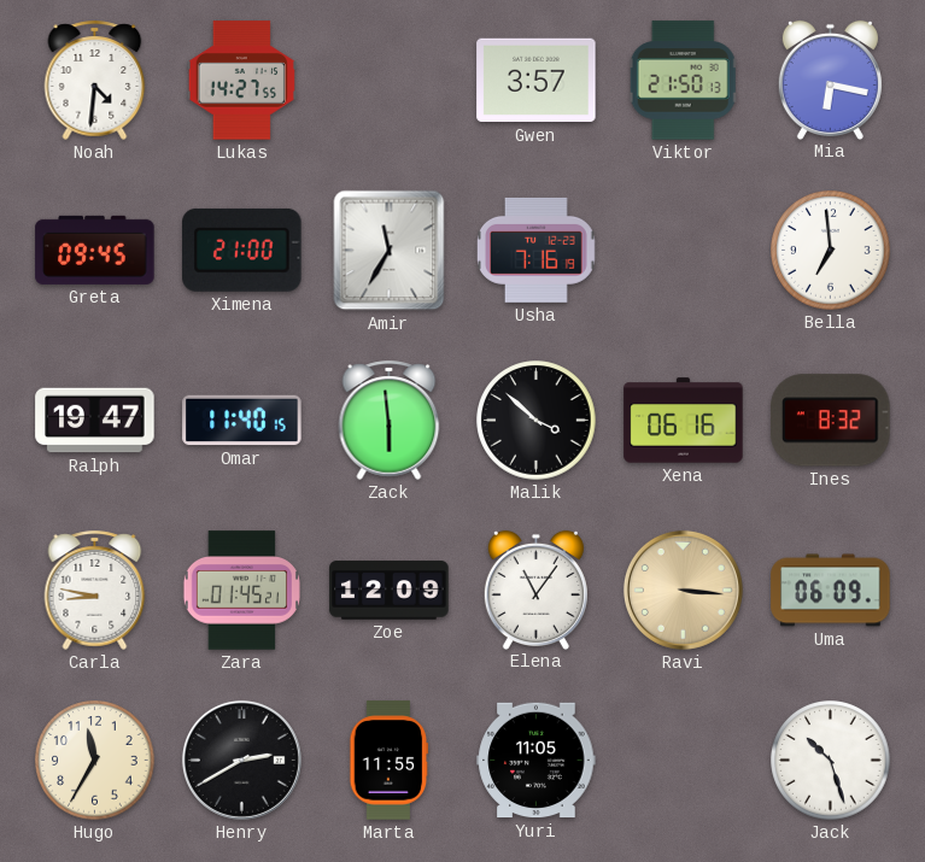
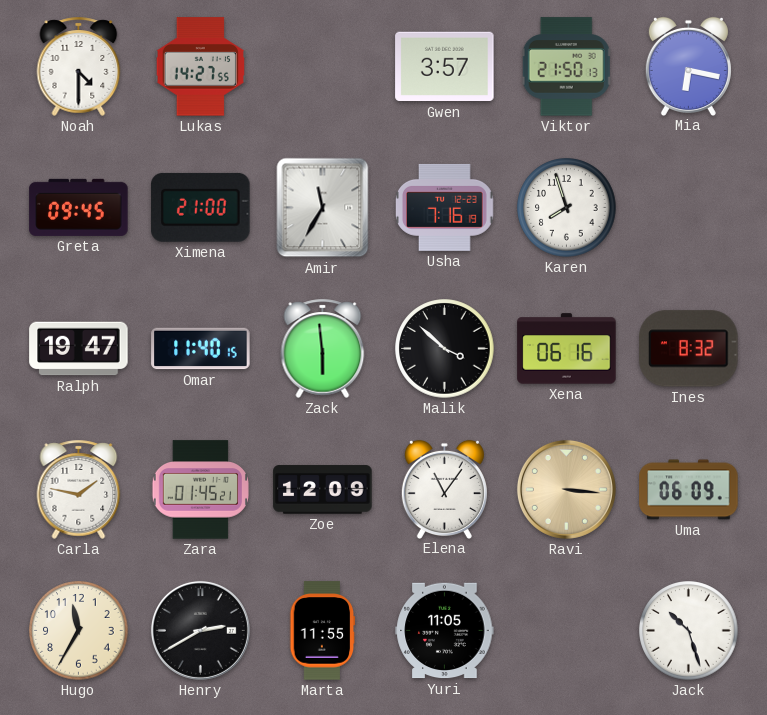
Noah: 4:31 -> 4:30 (79, 66)
Karen: none -> 7:57 (567, 208)
Bella: 6:59 -> none (831, 251)
Carla: 8:47 -> 1:47 (79, 489)
